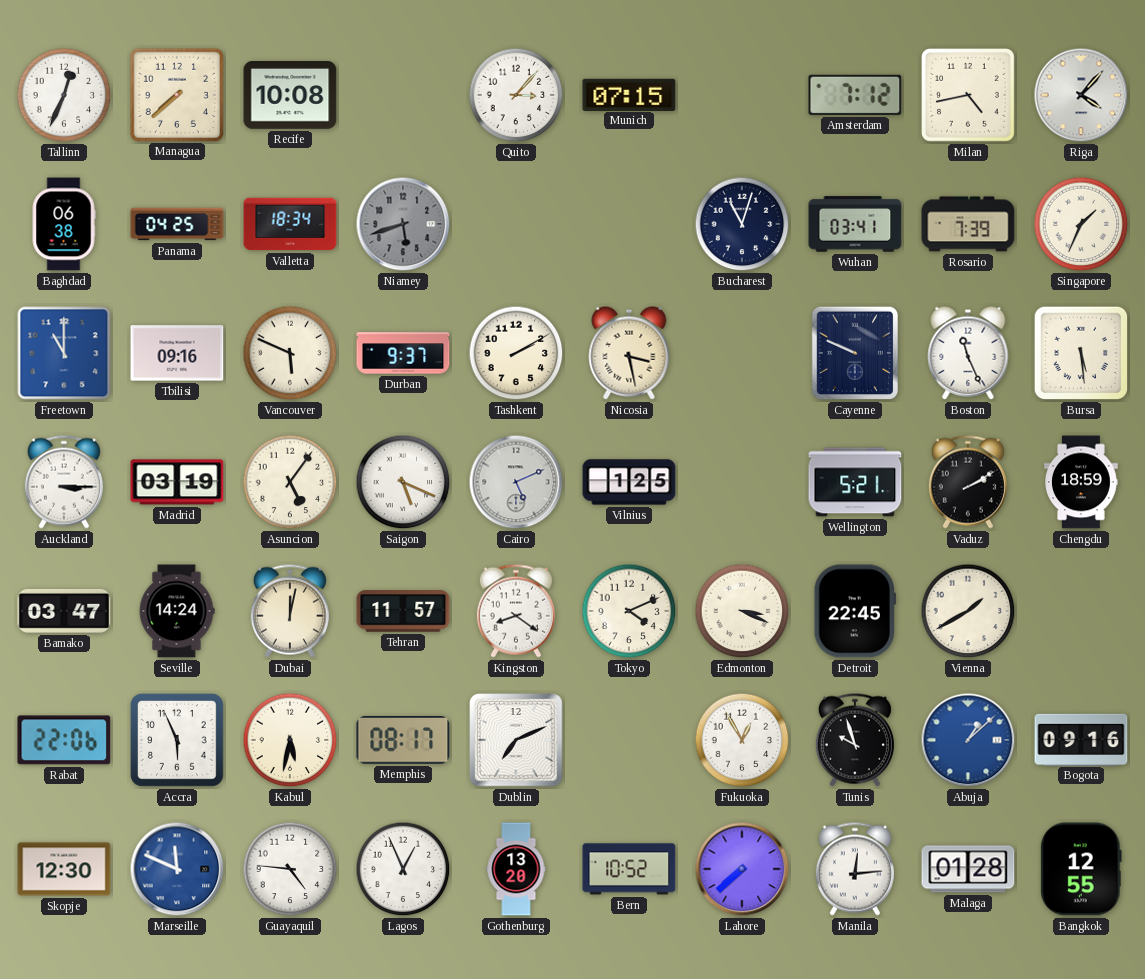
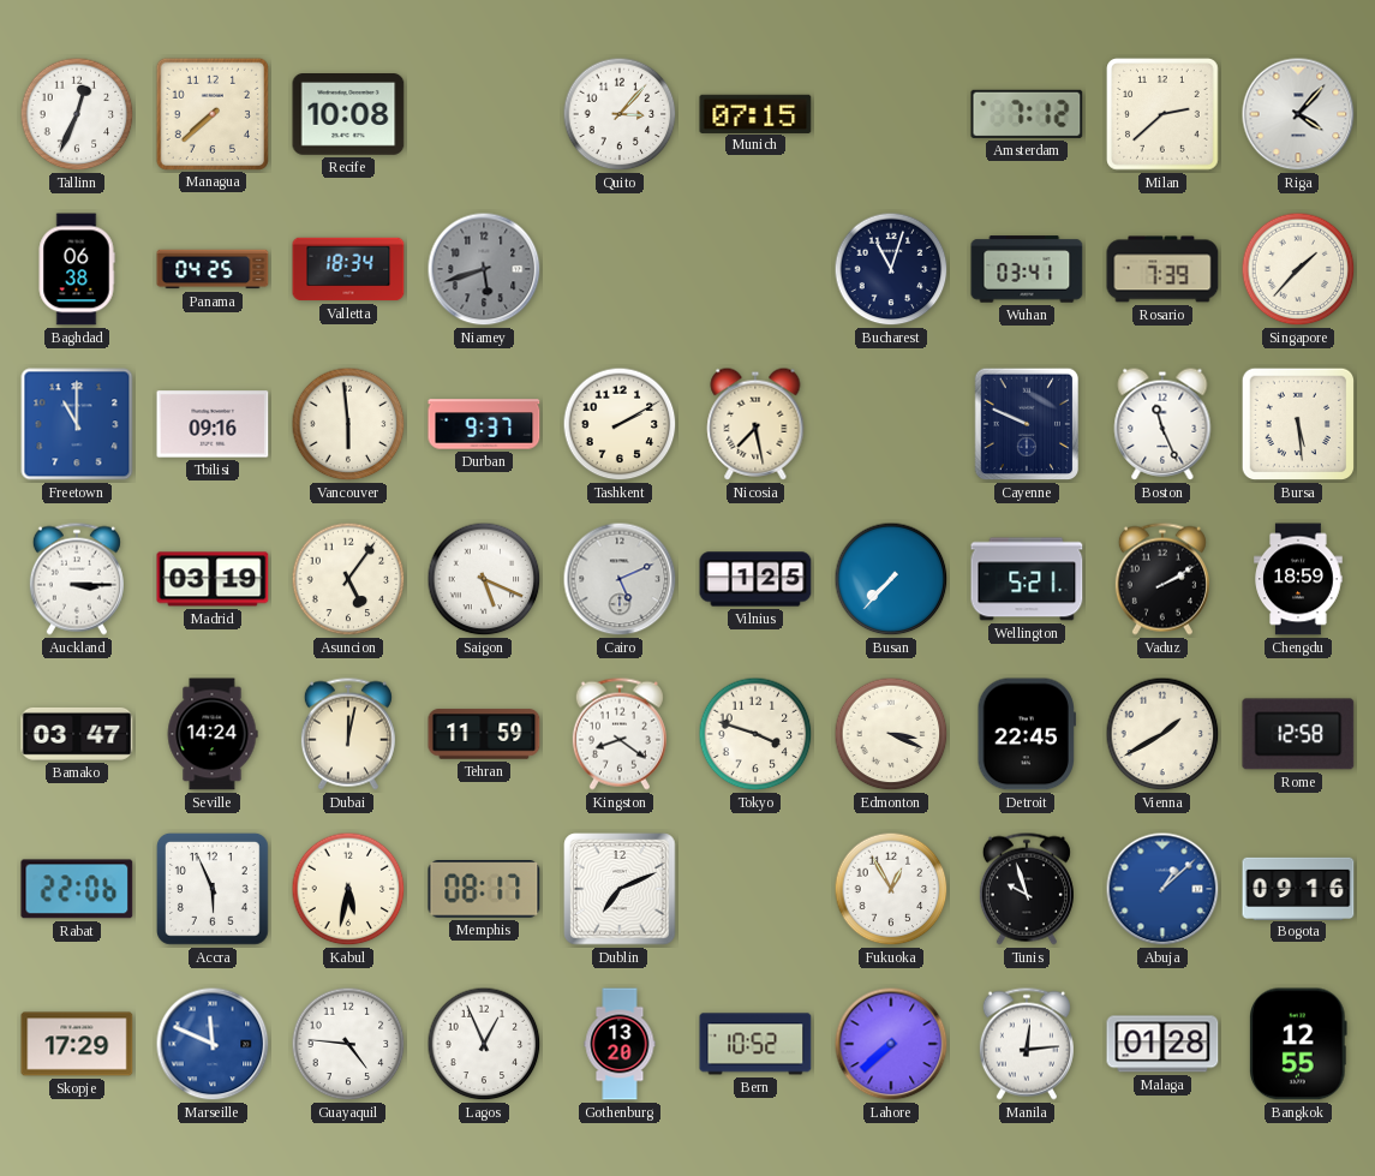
Milan: 4:43 -> 2:38 (1162, 114)
Singapore: 1:34 -> 1:37 (1298, 269)
Vancouver: 5:49 -> 5:59 (348, 424)
Nicosia: 3:28 -> 7:28 (755, 424)
Busan: none -> 7:37 (891, 579)
Tehran: 11:57 -> 11:59 (484, 734)
Tokyo: 4:11 -> 3:48 (755, 734)
Rome: none -> 12:58 (1298, 734)
Skopje: 12:30 -> 17:29 (77, 1044)
